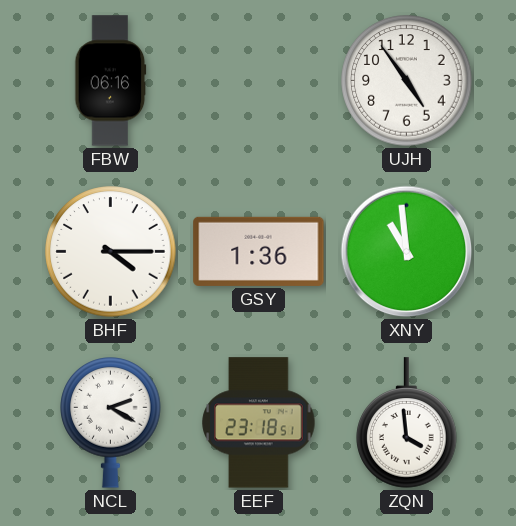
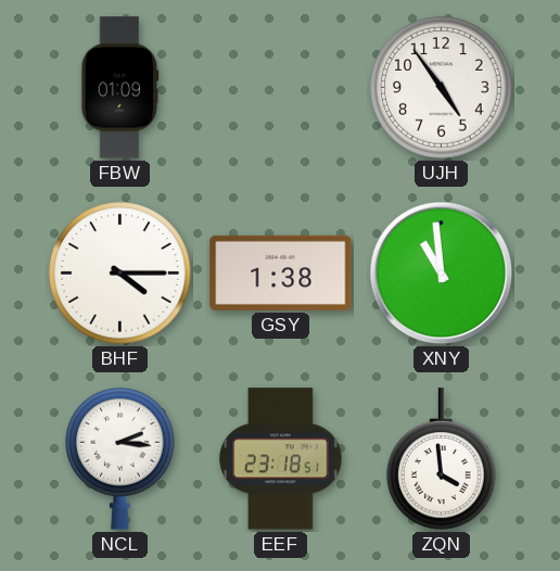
FBW: 06:16 -> 01:09 (120, 88)
GSY: 1:36 -> 1:38 (281, 272)
NCL: 2:20 -> 2:16 (120, 459)
